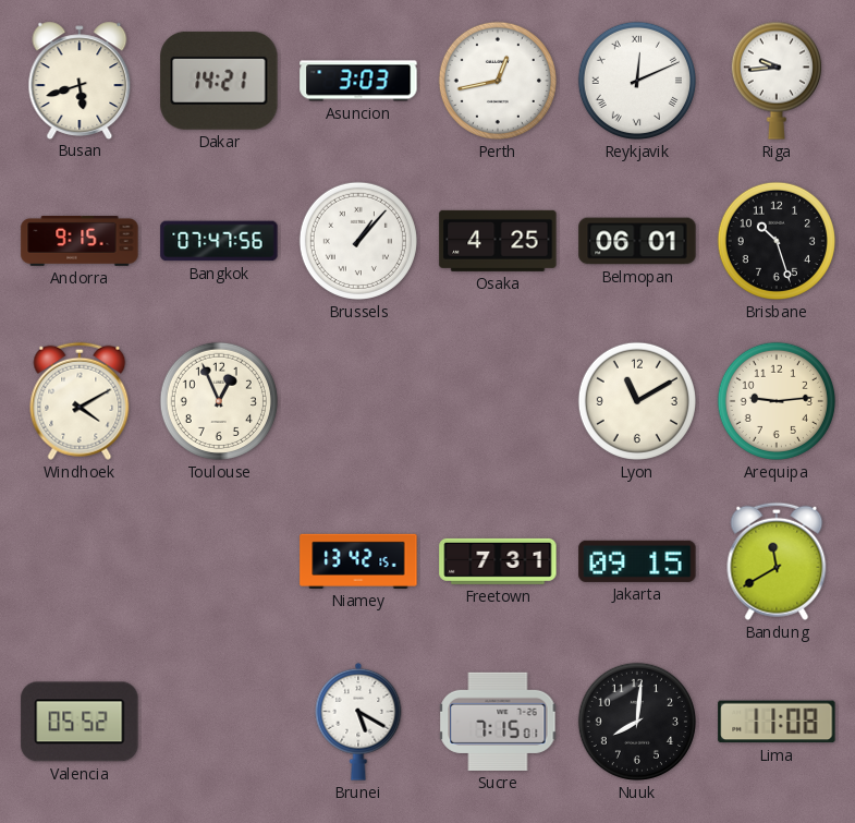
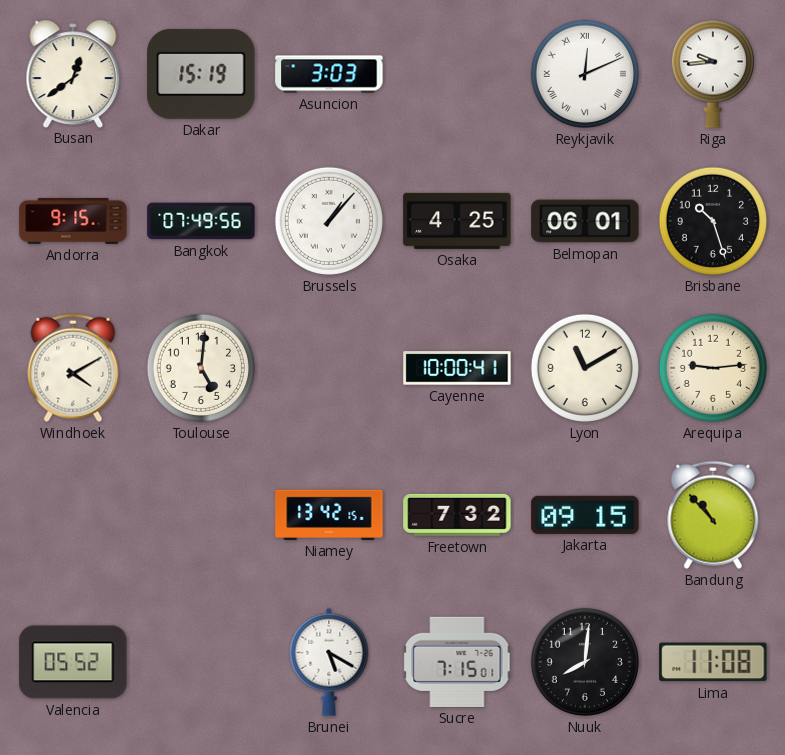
Busan: 5:42 -> 12:39 (73, 73)
Dakar: 14:21 -> 15:19 (201, 74)
Perth: 12:43 -> none (498, 81)
Bangkok: 07:47 -> 07:49 (201, 221)
Toulouse: 12:56 -> 5:01 (201, 368)
Cayenne: none -> 10:00 (457, 368)
Freetown: 7:31 -> 7:32 (457, 515)
Bandung: 11:40 -> 10:53 (713, 515)
